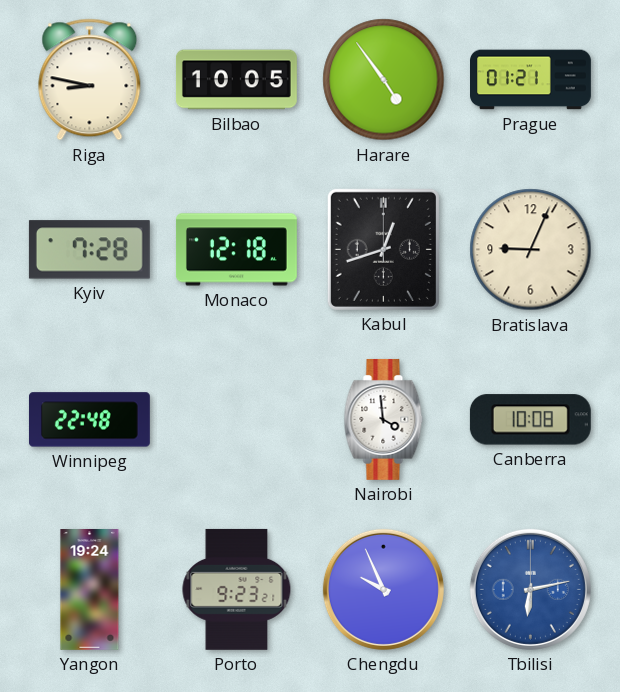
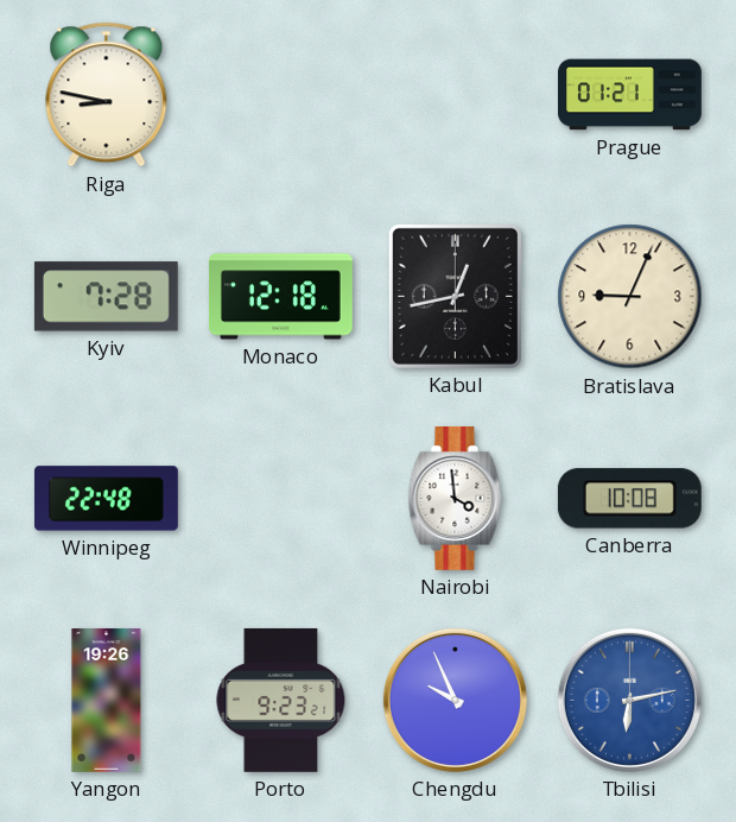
Bilbao: 10:05 -> none (236, 80)
Harare: 4:54 -> none (384, 80)
Kabul: 12:42 -> 12:43 (455, 296)
Yangon: 19:24 -> 19:26 (107, 701)
